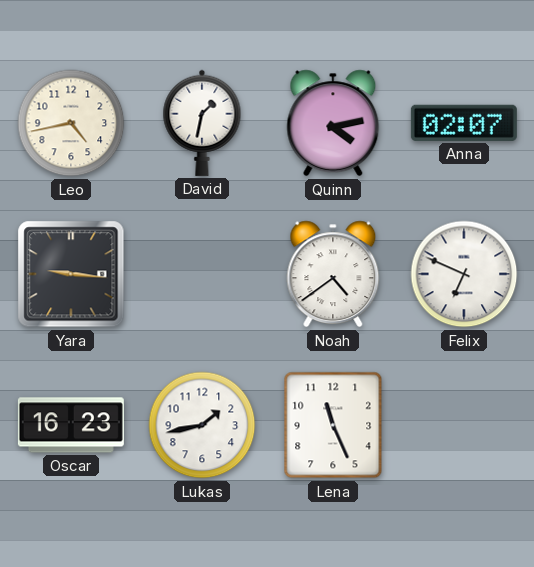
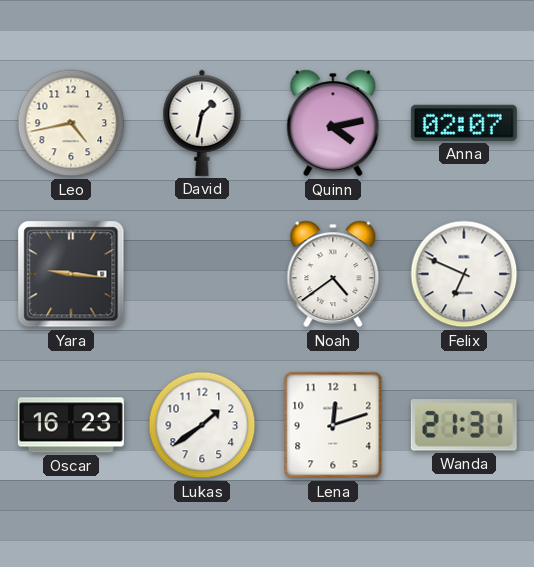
Lukas: 1:43 -> 1:39 (202, 425)
Lena: 11:26 -> 12:12 (333, 425)
Wanda: none -> 21:31 (464, 425)
